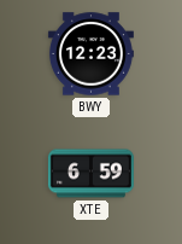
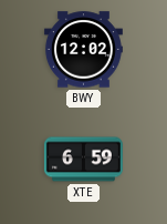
BWY: 12:23 -> 12:02 (83, 50)
